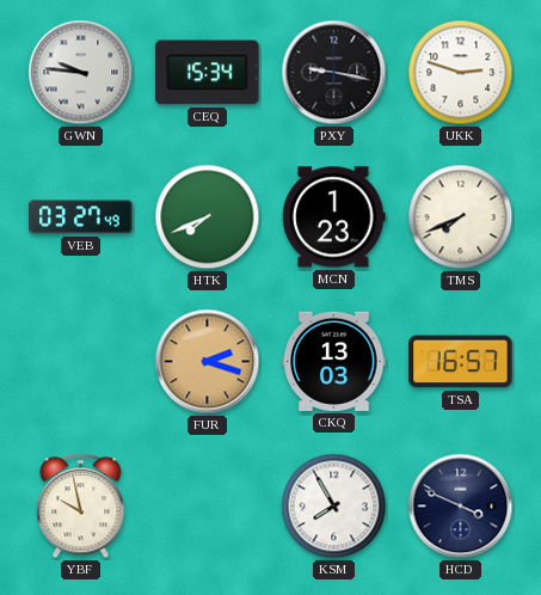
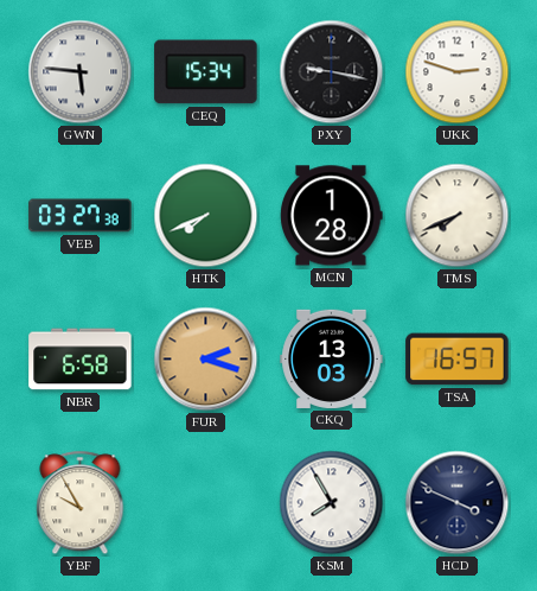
GWN: 9:46 -> 5:46 (81, 72)
VEB: 03:27:49 -> 03:27:38 (81, 216)
MCN: 1:23 -> 1:28 (332, 216)
NBR: none -> 6:58 (81, 360)
YBF: 9:58 -> 9:55 (81, 503)
